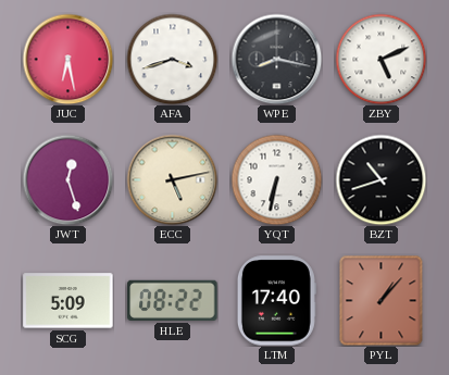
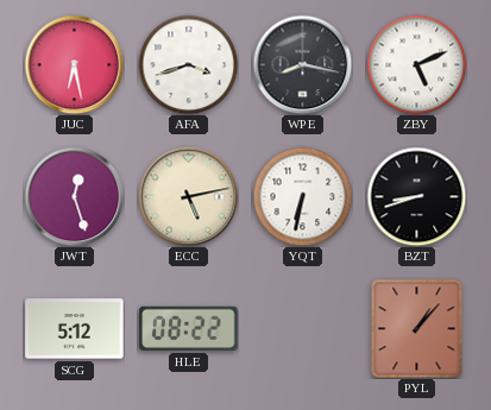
BZT: 10:42 -> 8:42 (416, 196)
SCG: 5:09 -> 5:12 (75, 329)
LTM: 17:40 -> none (276, 301)
